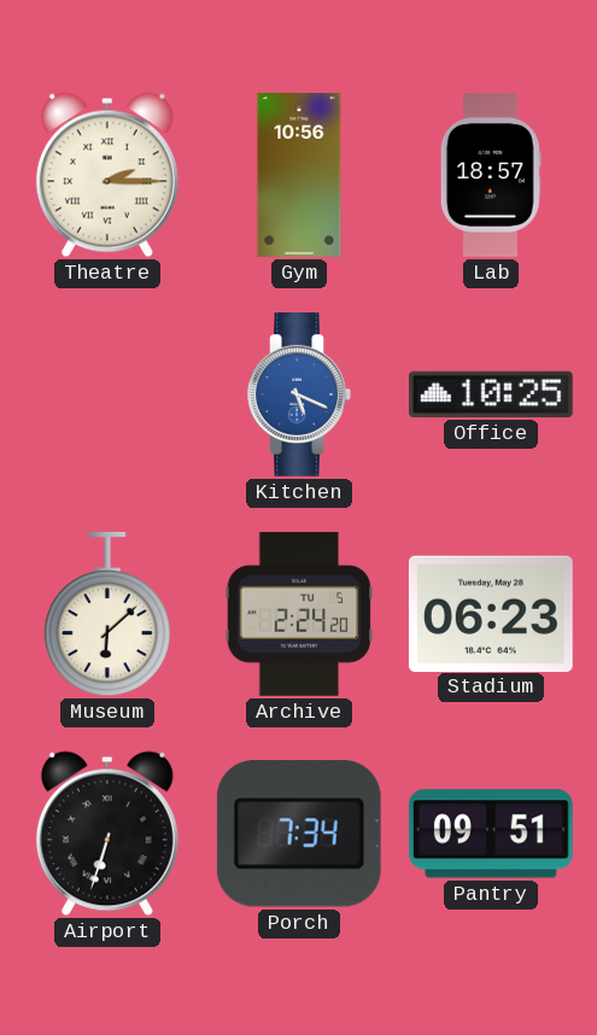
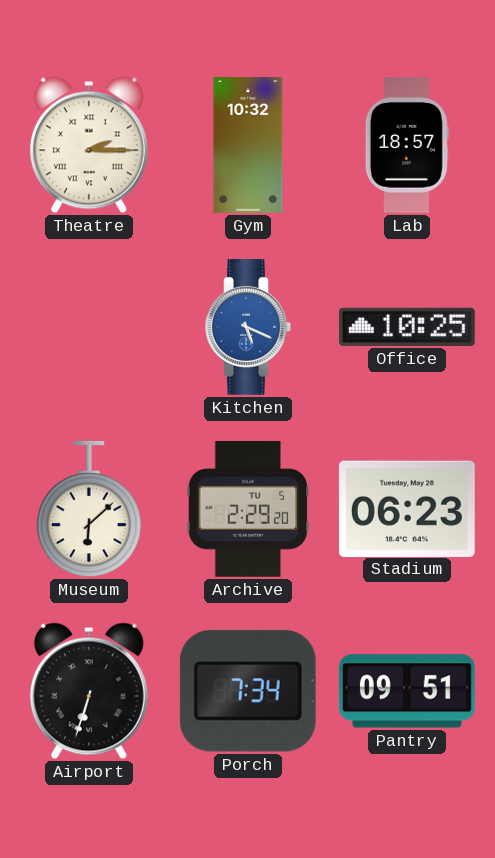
Gym: 10:56 -> 10:32 (248, 146)
Archive: 2:24 -> 2:29 (248, 509)
